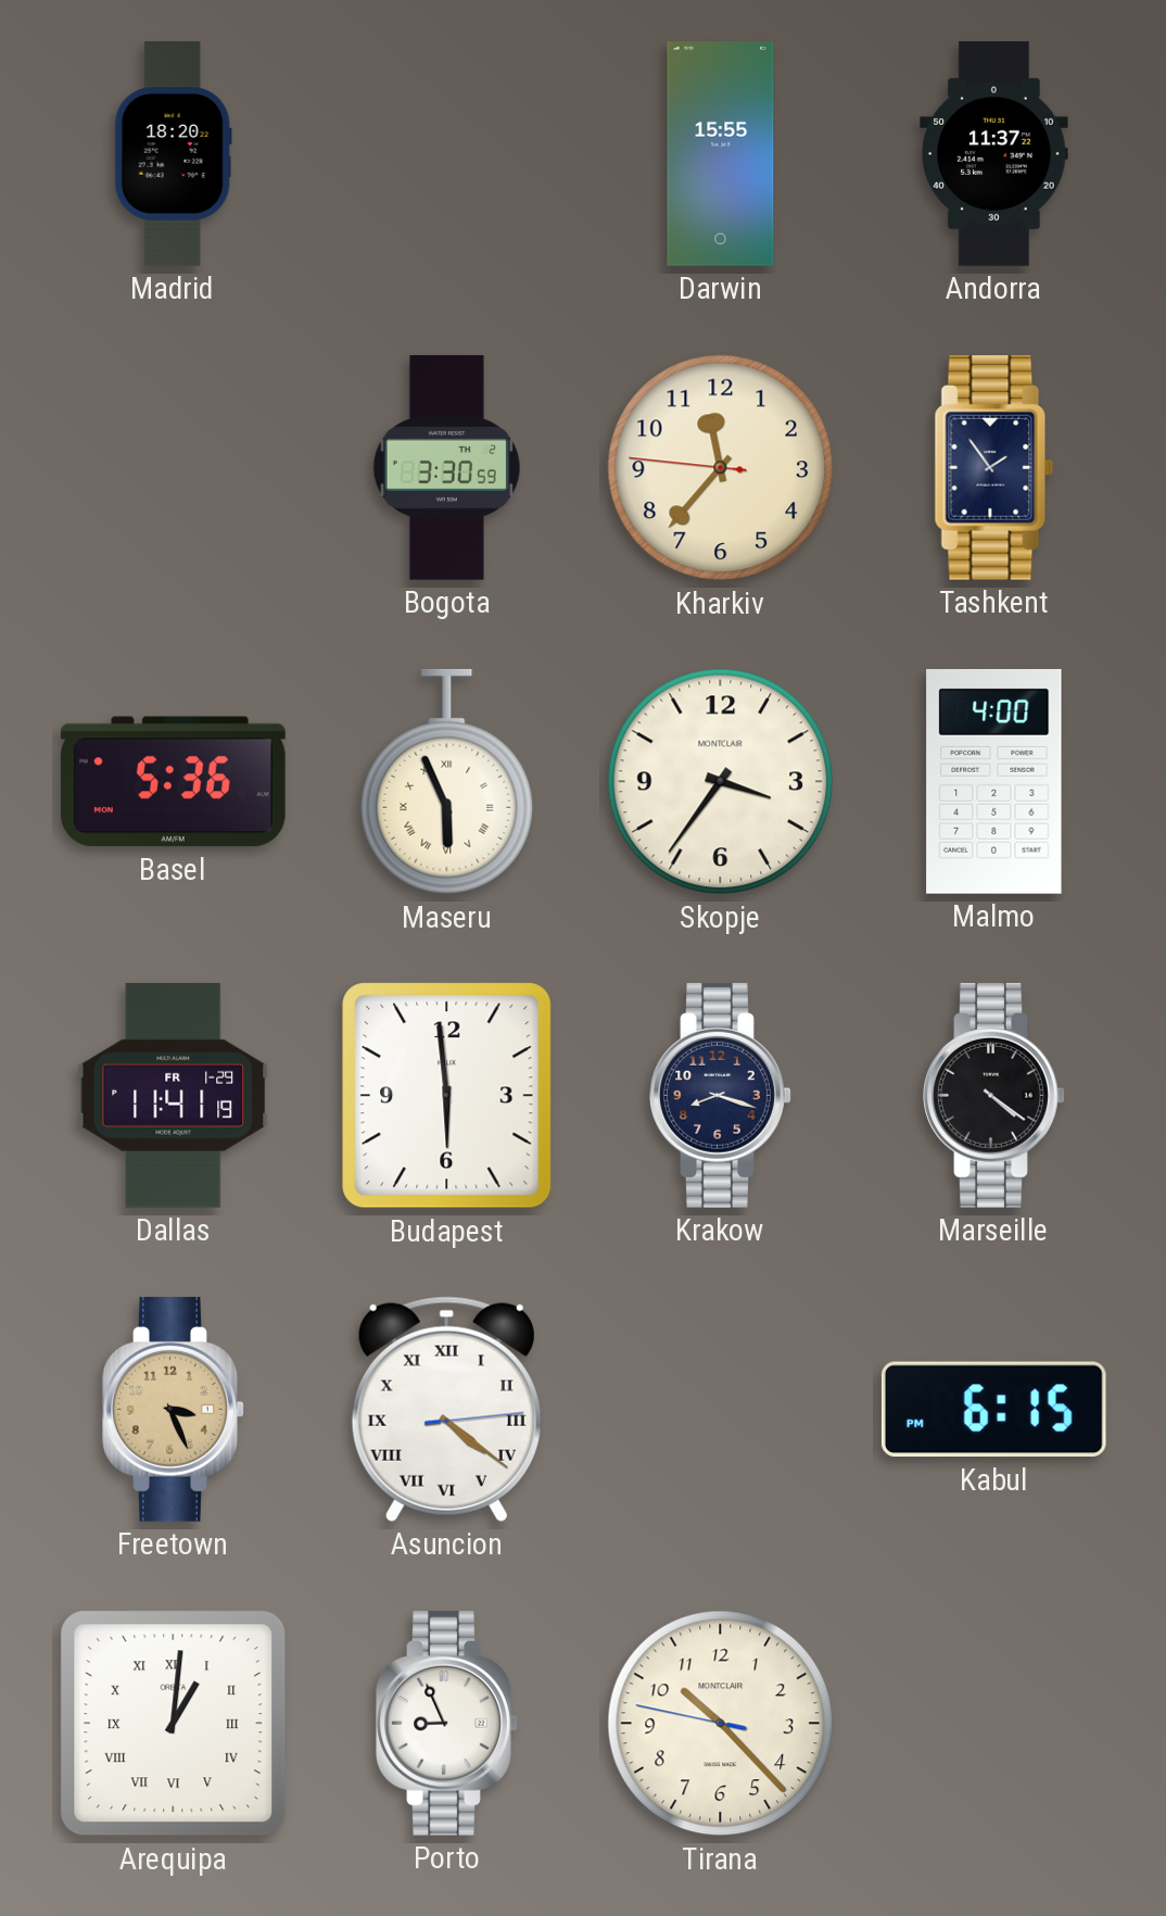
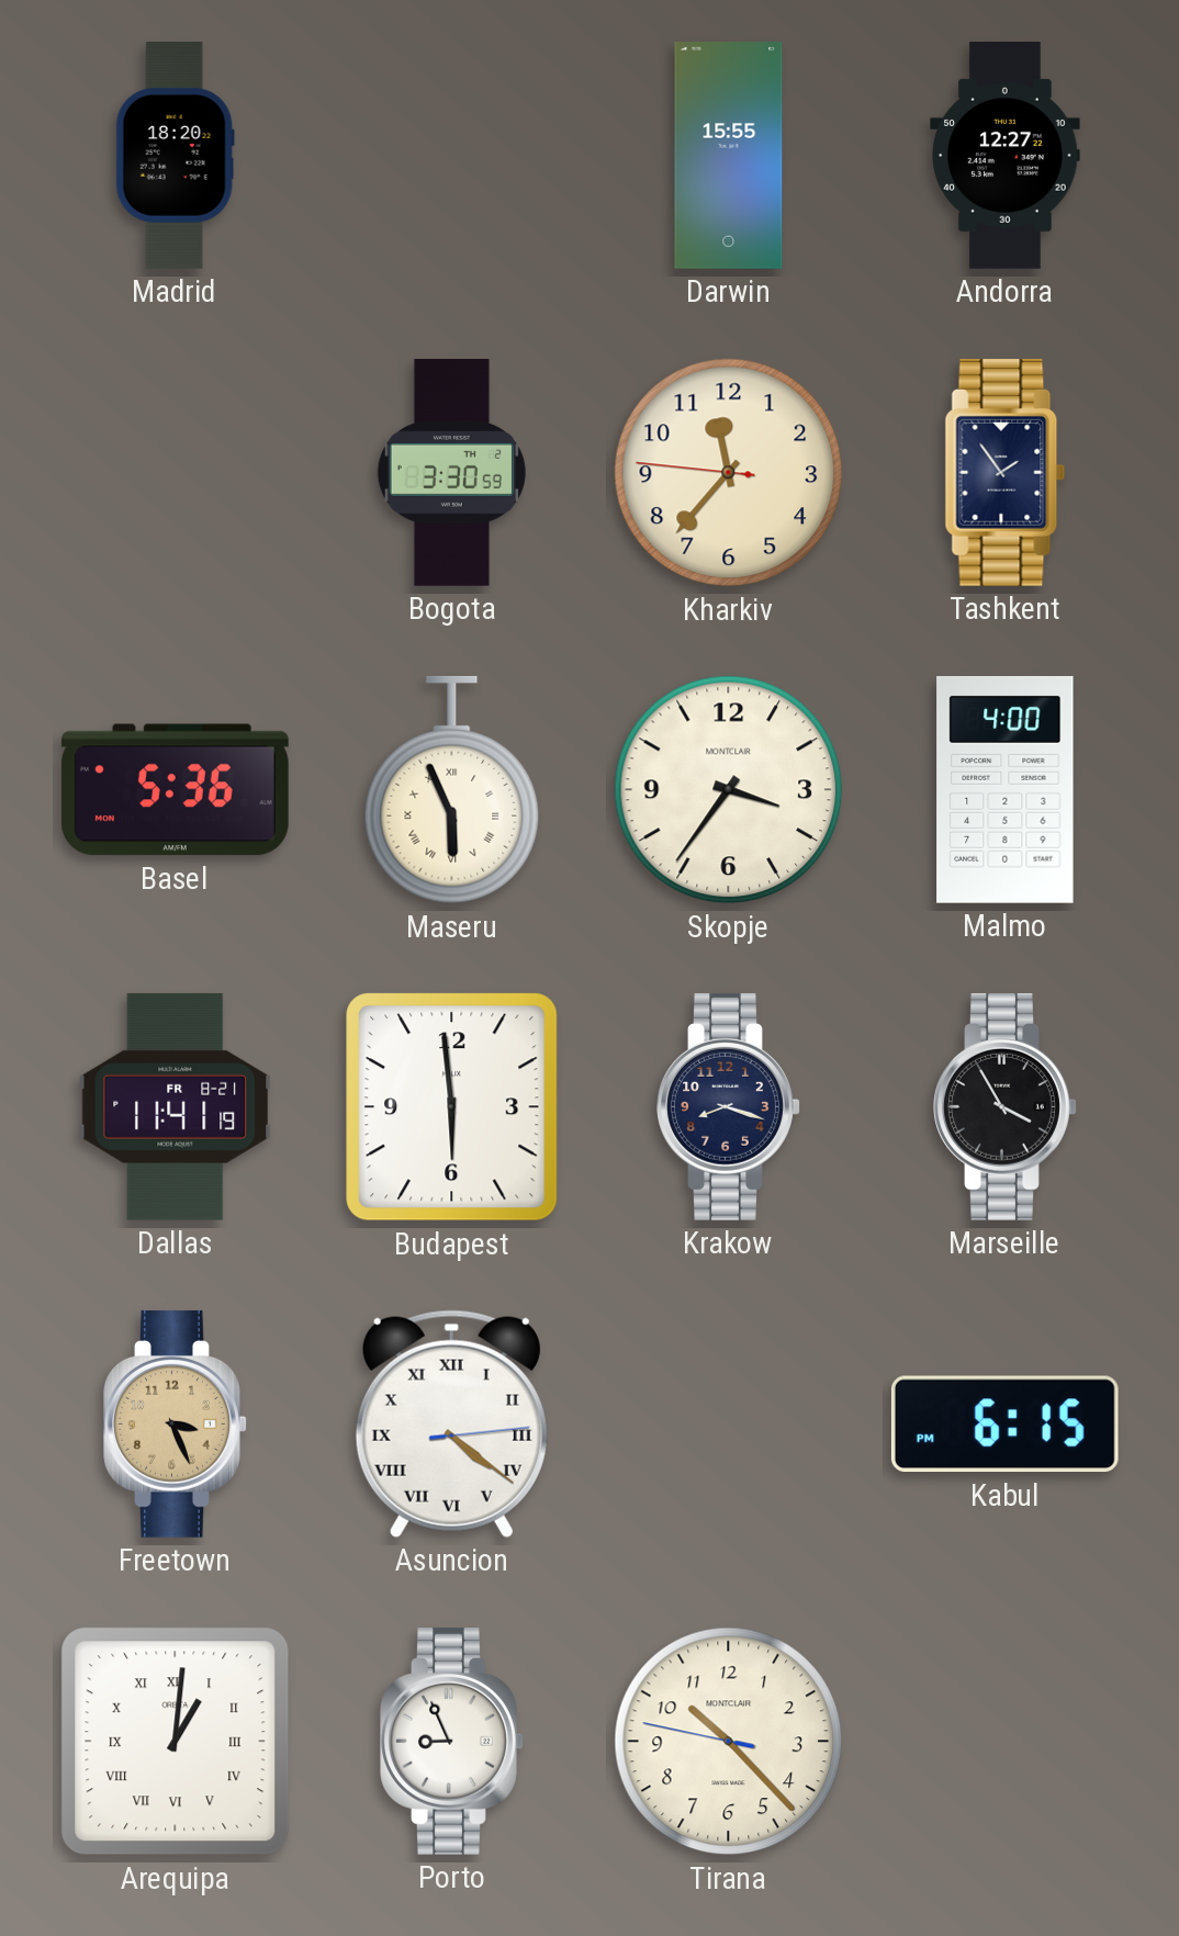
Andorra: 11:37 -> 12:27 (1006, 156)
Dallas date: FR 1-29 -> FR 8-21 (176, 1106)
Marseille: 4:21 -> 3:55 (1006, 1106)
